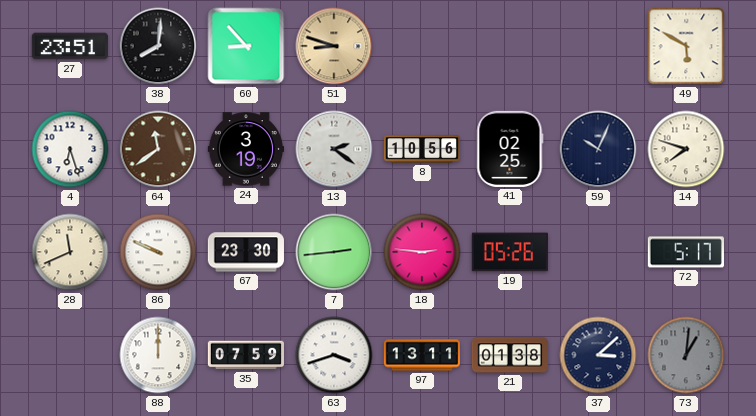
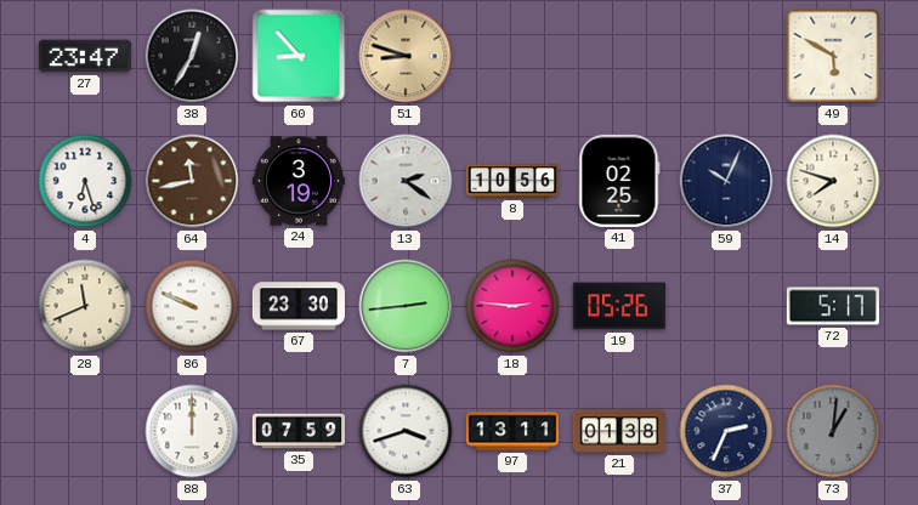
27: 23:51 -> 23:47 (85, 56)
38: 8:01 -> 12:35 (192, 56)
64: 11:39 -> 11:43 (192, 181)
37: 3:08 -> 2:34 (726, 431)
